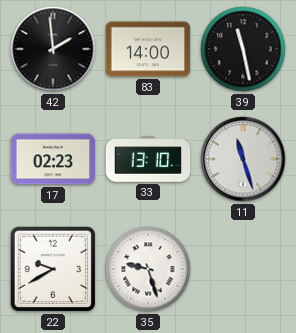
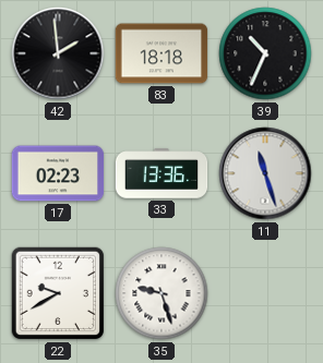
83: 14:00 -> 18:18 (161, 53)
39: 11:28 -> 10:34 (265, 53)
33: 13:10 -> 13:36 (161, 173)
